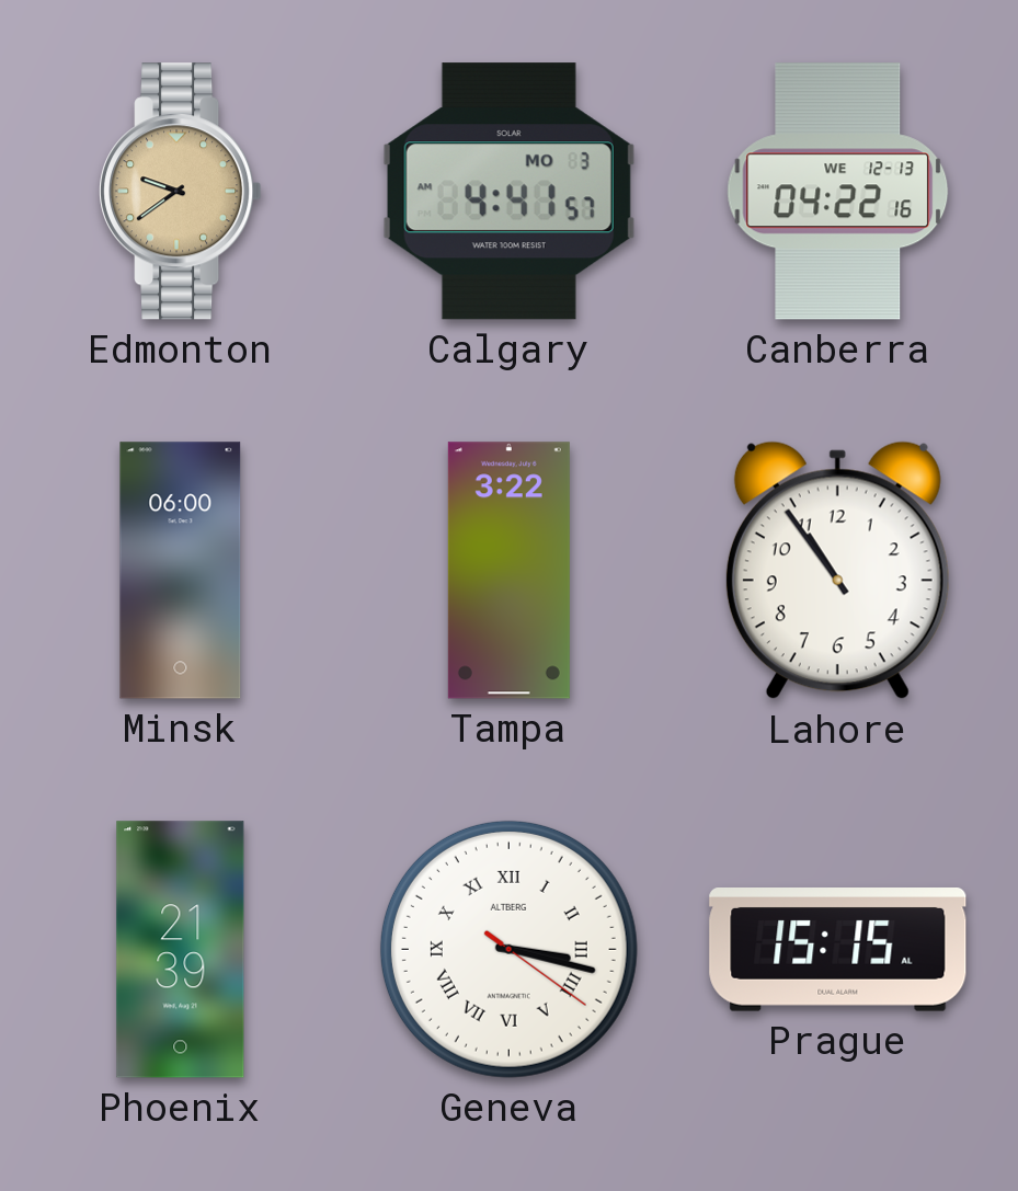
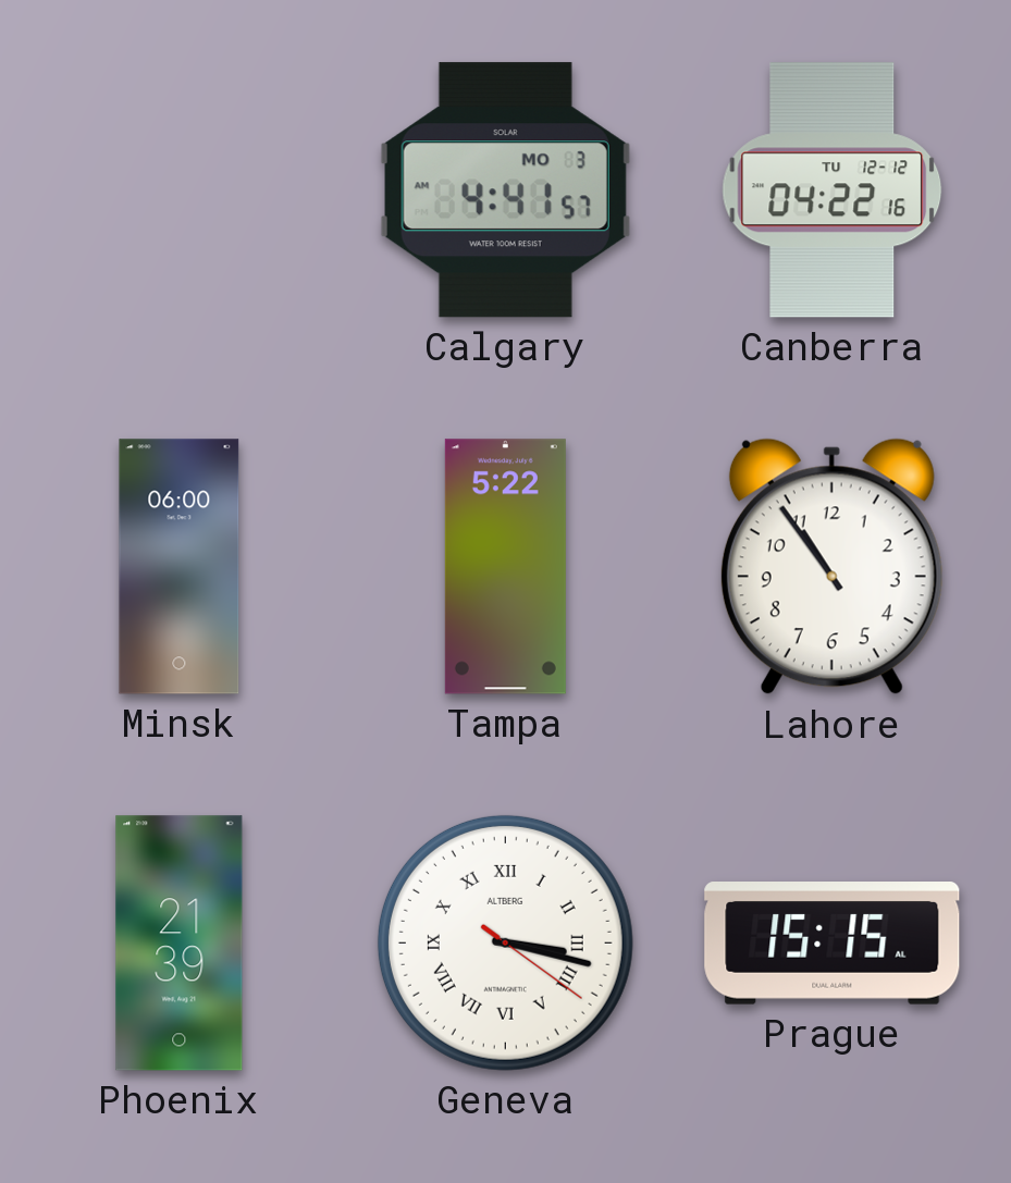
Edmonton: 9:39 -> none (181, 192)
Canberra date: WE 12-13 -> TU 12-12 (833, 190)
Tampa: 3:22 -> 5:22 (505, 567)
